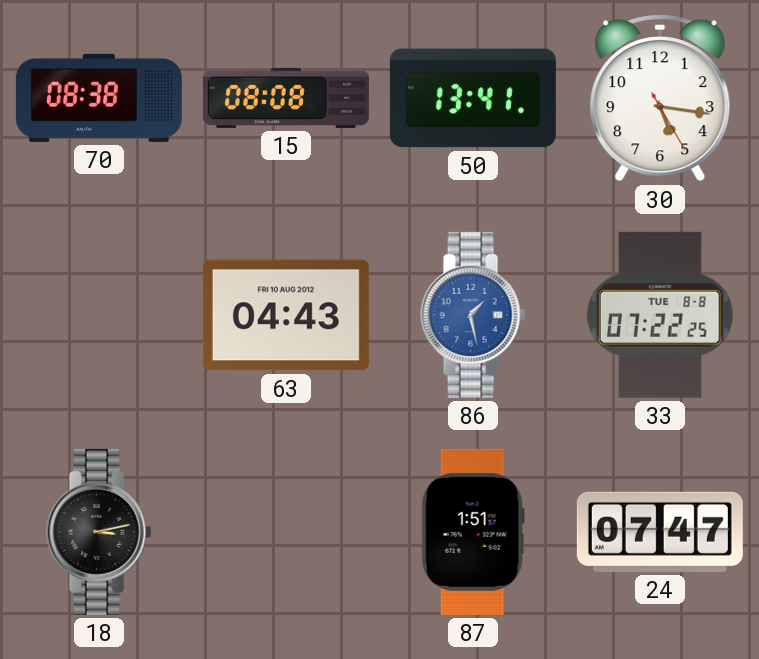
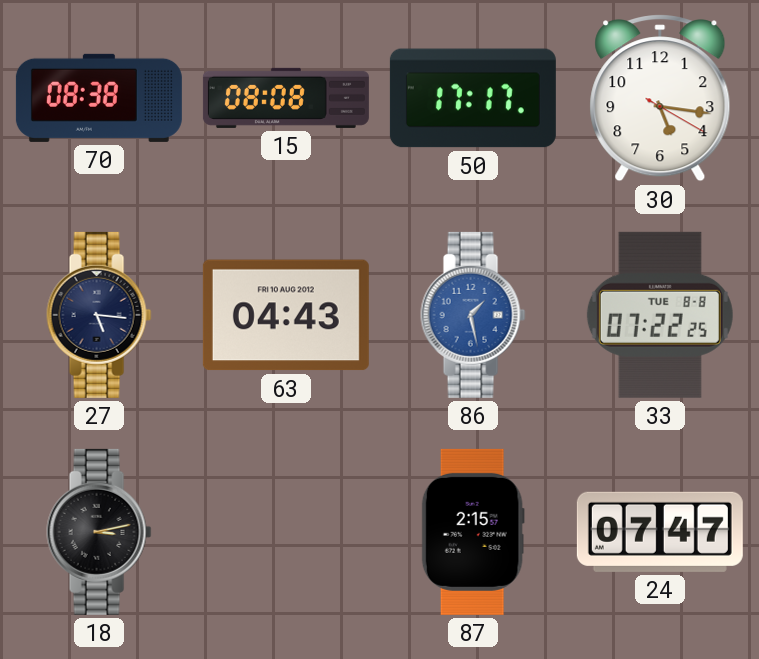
50: 13:41 -> 17:17 (473, 98)
30: 5:16:25 -> 5:16:20 (660, 98)
27: none -> 5:16 (99, 315)
87: 1:51 -> 2:15 (473, 532)
